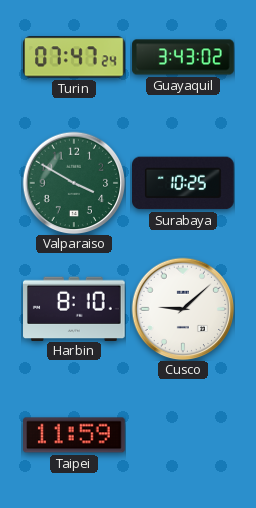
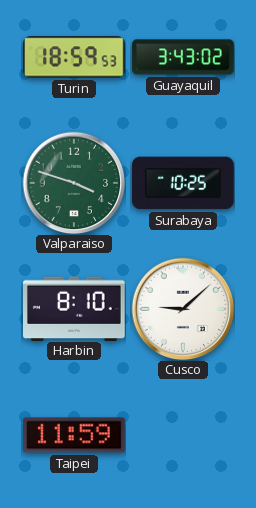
Turin: 07:47 -> 18:59 (74, 57)
Valparaiso: 3:50 -> 3:48 (74, 183)
